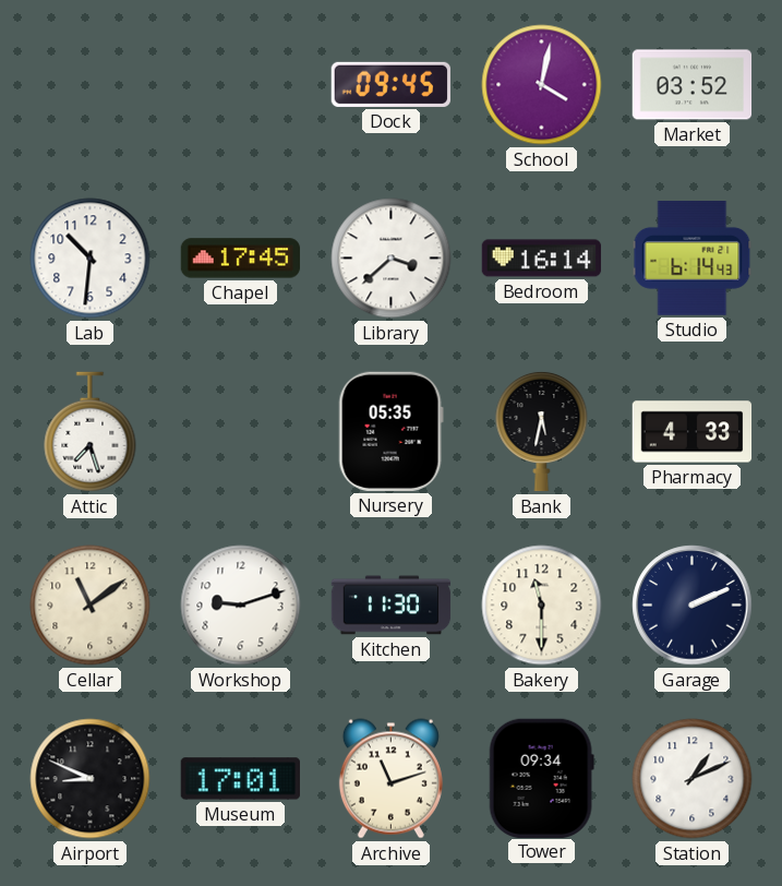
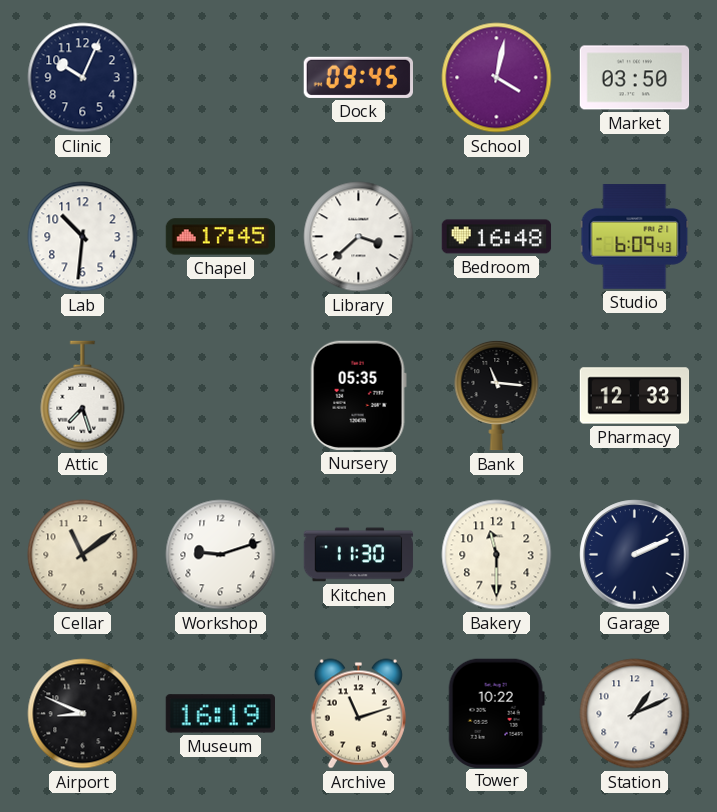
Clinic: none -> 10:04 (83, 78)
Market: 03:52 -> 03:50 (635, 78)
Bedroom: 16:14 -> 16:48 (497, 237)
Studio: 6:14 -> 6:09 (635, 237)
Bank: 5:32 -> 11:16 (497, 395)
Pharmacy: 4:33 -> 12:33 (635, 396)
Museum: 17:01 -> 16:19 (220, 714)
Tower: 09:34 -> 10:22 (496, 713)
